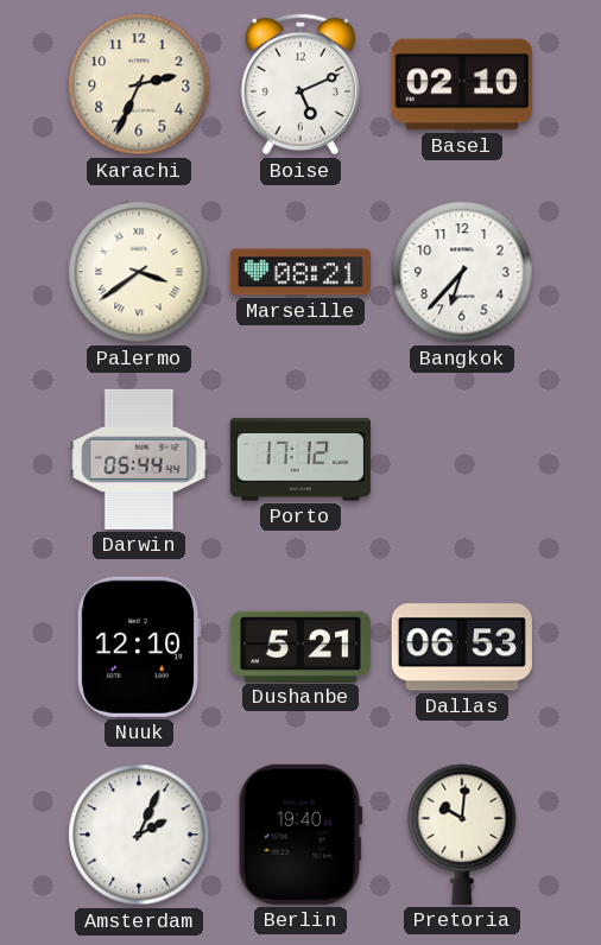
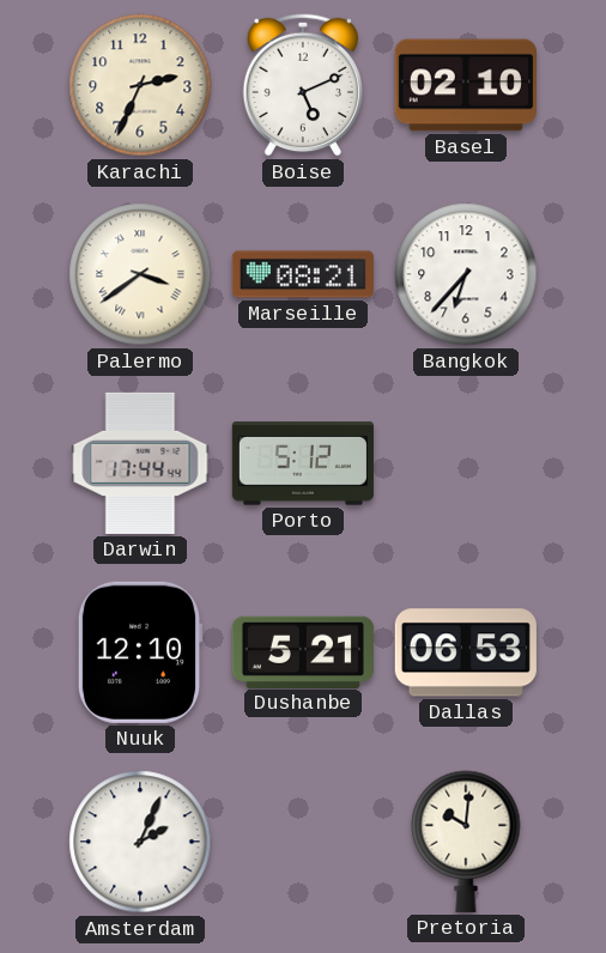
Darwin: 05:44 -> 17:44 (140, 463)
Porto: 17:12 -> 5:12 (303, 463)
Berlin: 19:40 -> none (300, 835)
